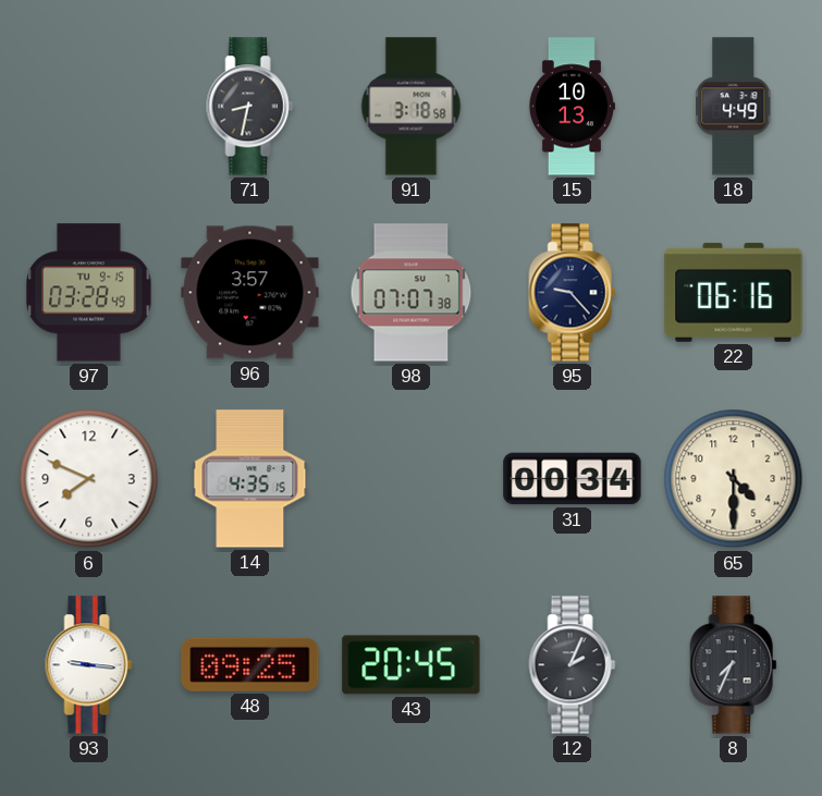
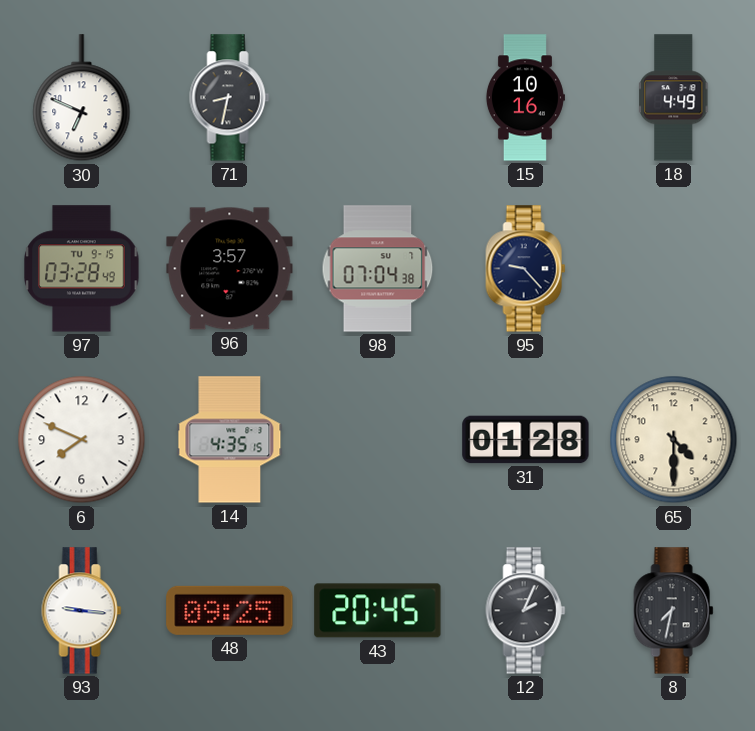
30: none -> 6:49 (82, 98)
91: 3:18 -> none (412, 107)
15: 10:13 -> 10:16 (525, 98)
98: 07:07 -> 07:04 (378, 269)
22: 06:16 -> none (734, 292)
31: 00:34 -> 01:28 (526, 440)
8: 7:34 -> 7:32 (674, 611)
